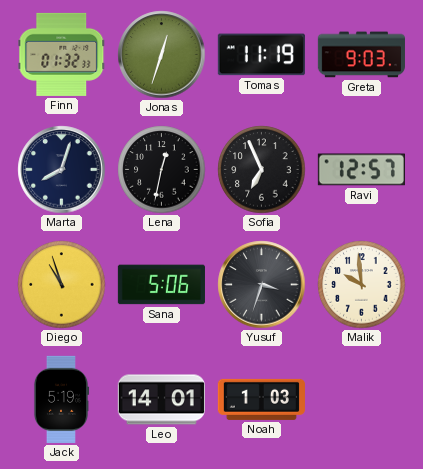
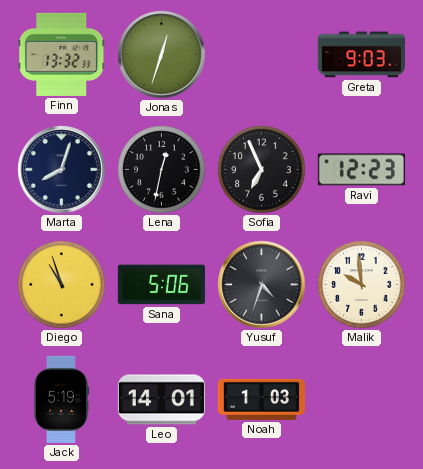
Finn: 01:32 -> 13:32 (62, 54)
Tomas: 11:19 -> none (261, 55)
Ravi: 12:57 -> 12:23 (361, 170)
Yusuf: 3:33 -> 4:33 (262, 285)
